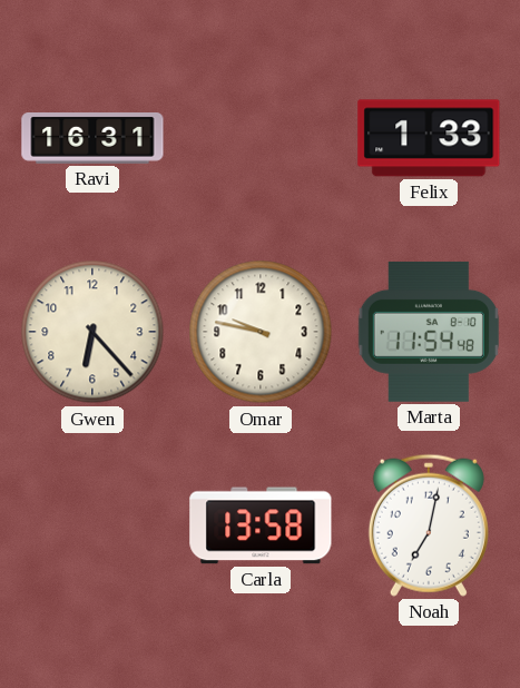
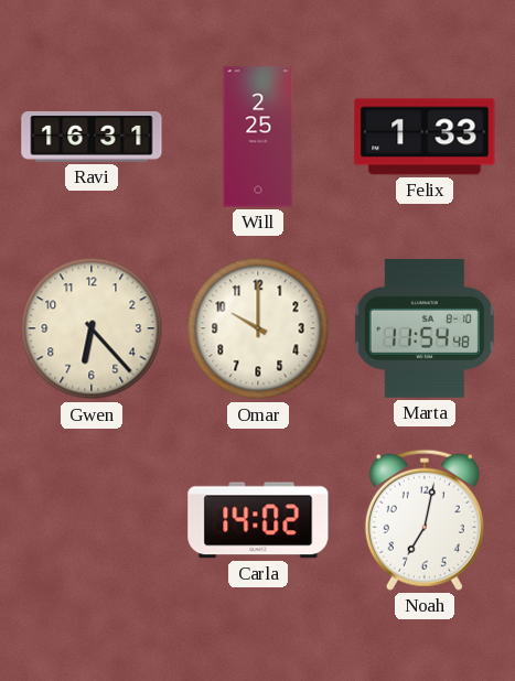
Will: none -> 2:25 (258, 137)
Omar: 9:47 -> 10:00 (258, 328)
Carla: 13:58 -> 14:02 (258, 520)
